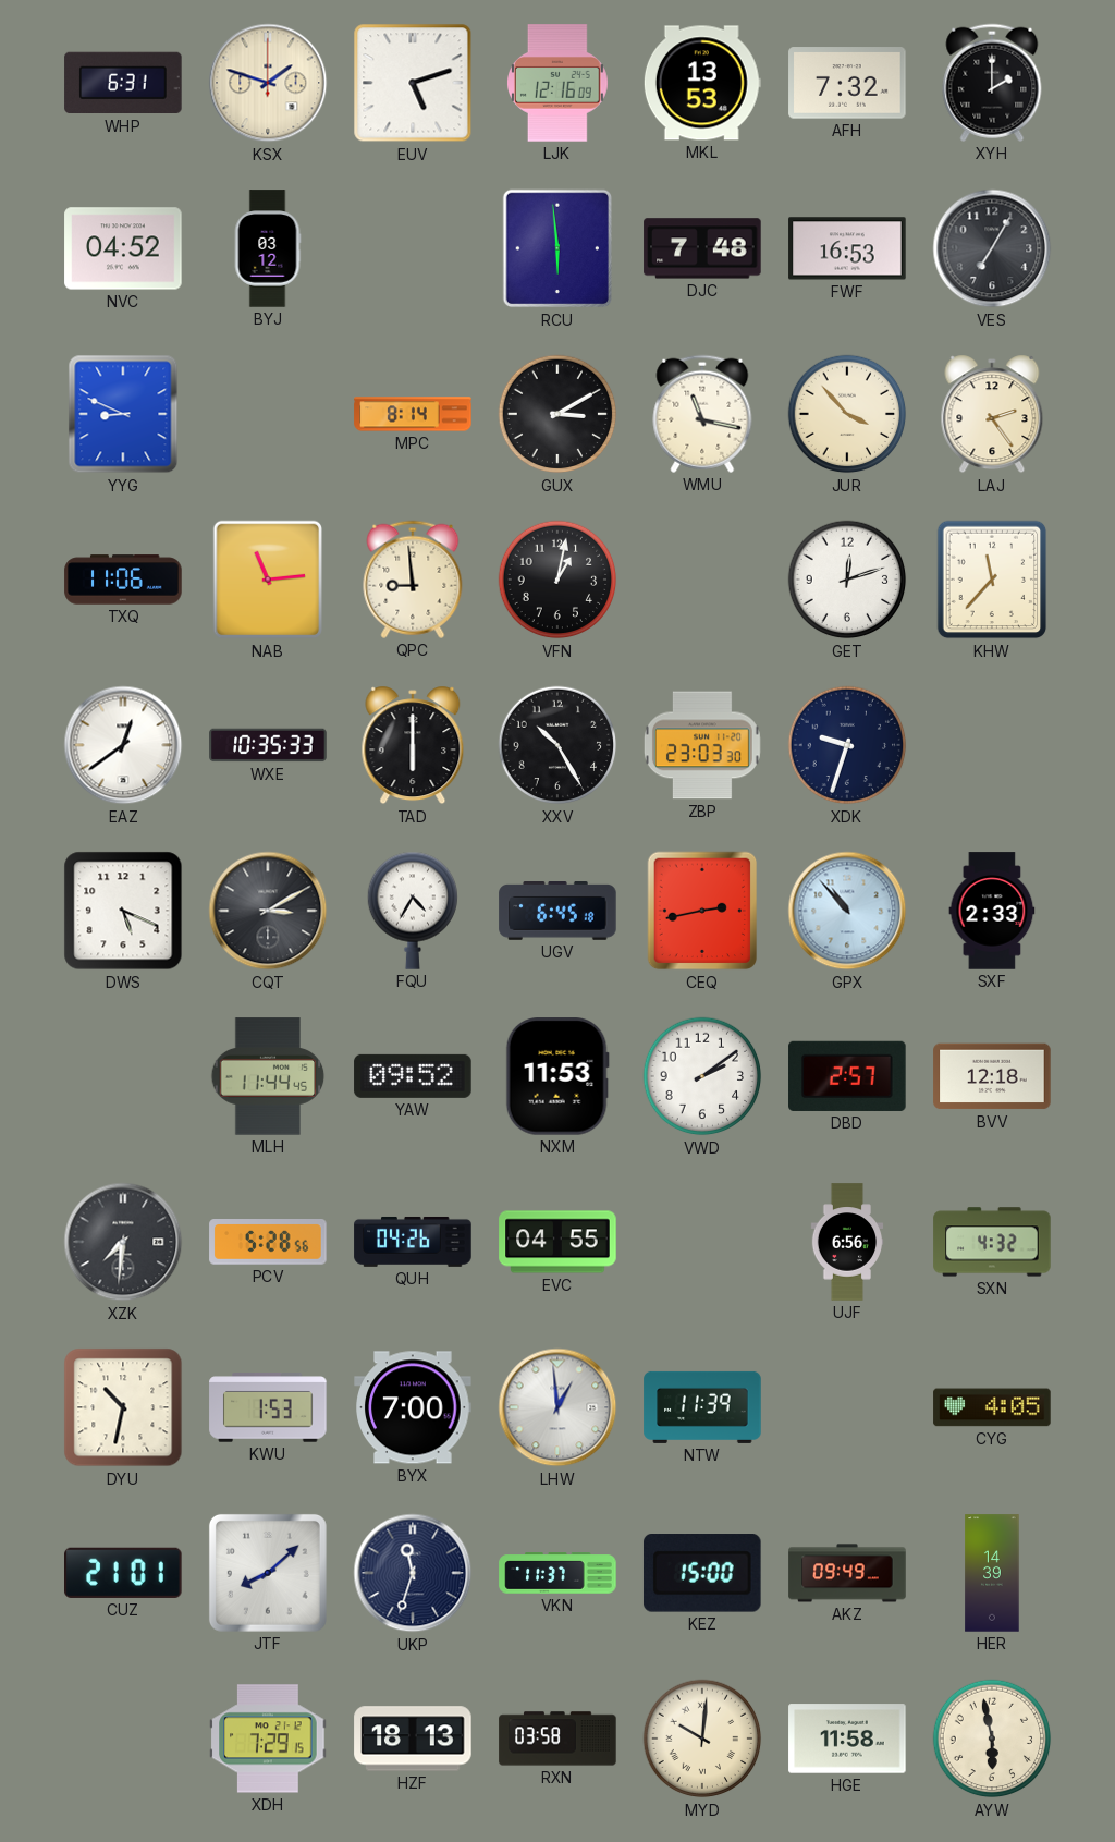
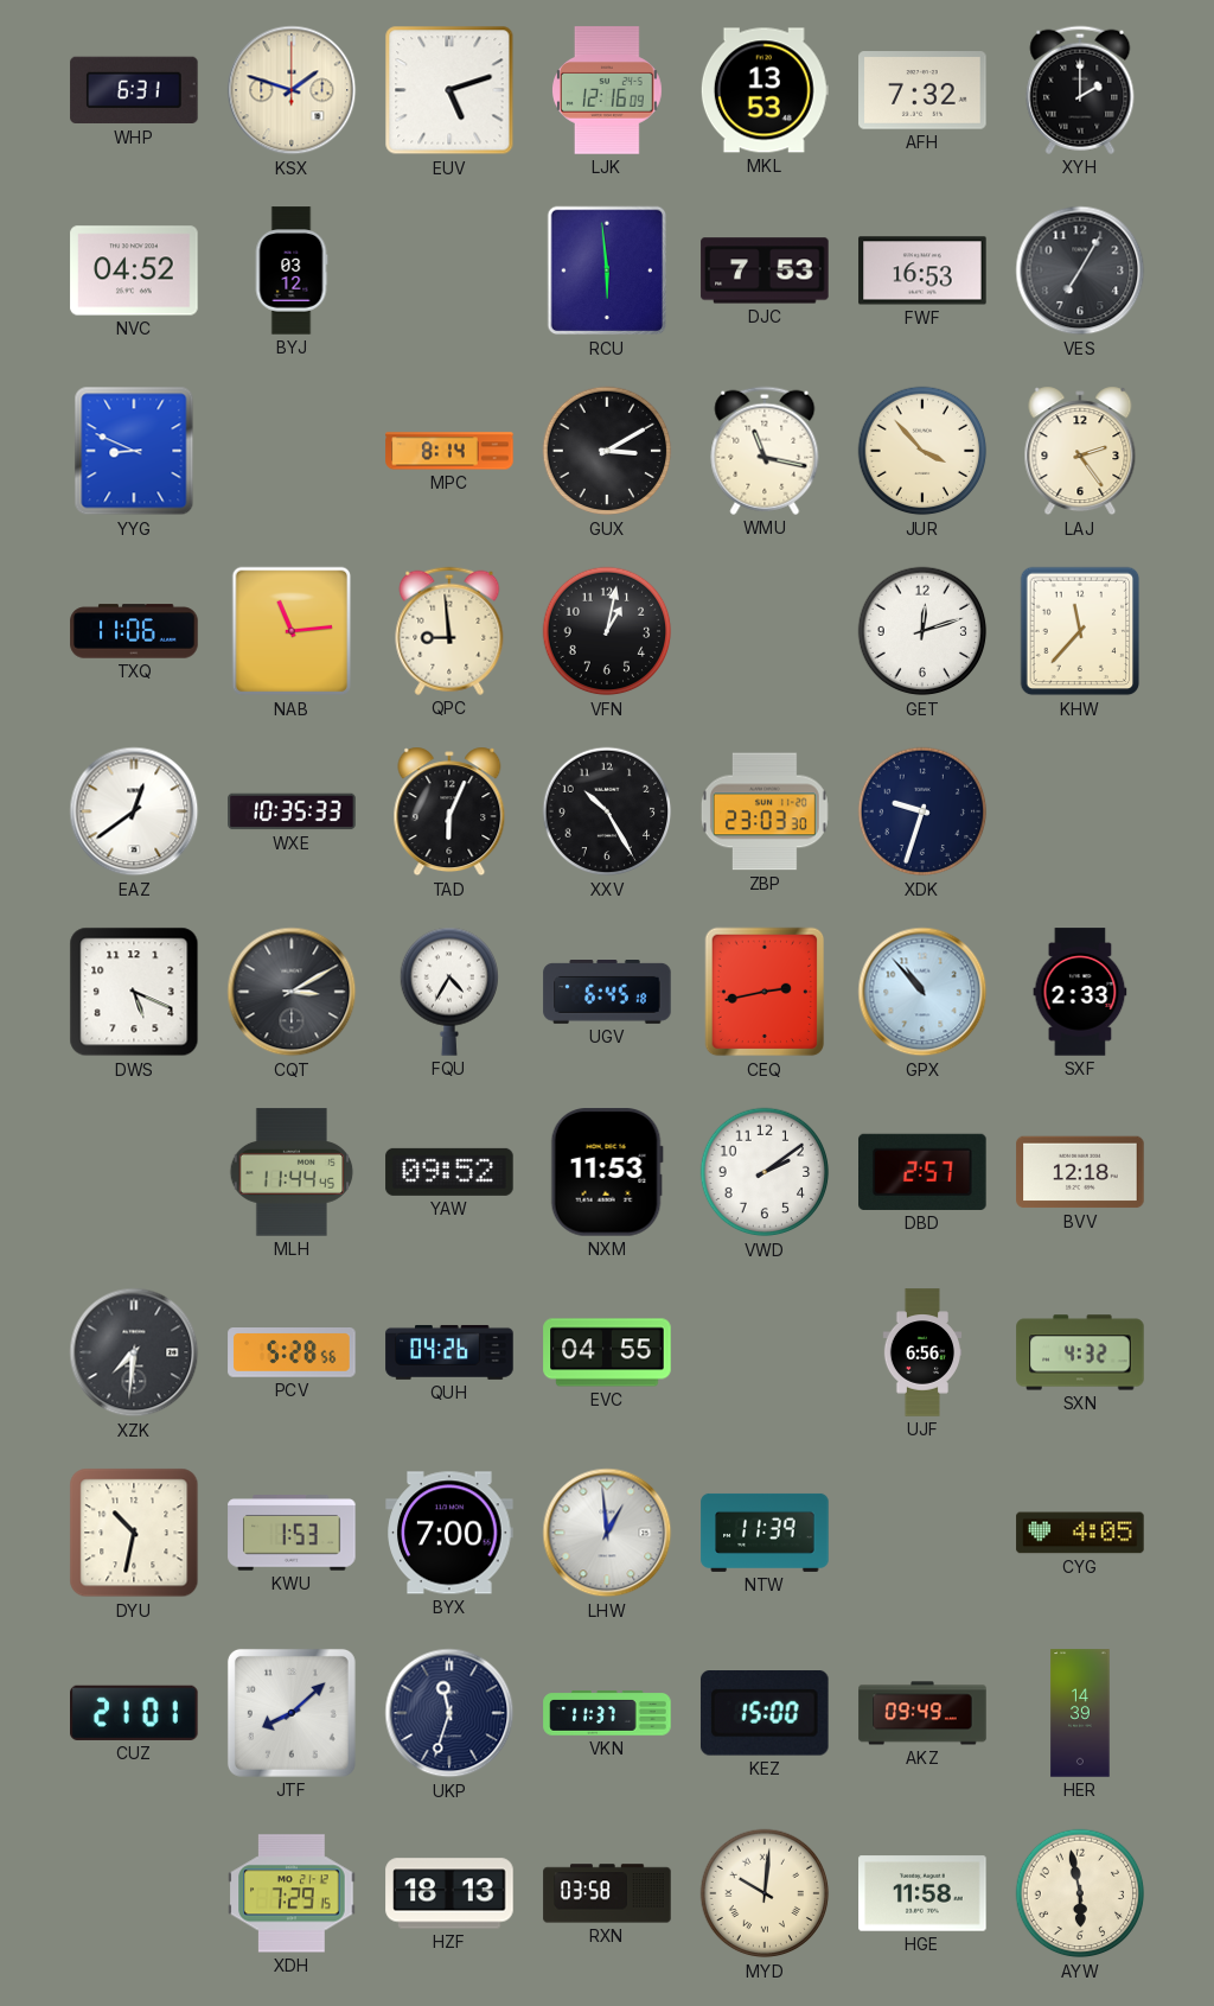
DJC: 7:48 -> 7:53 (765, 270)
TAD: 6:00 -> 6:04 (449, 811)
